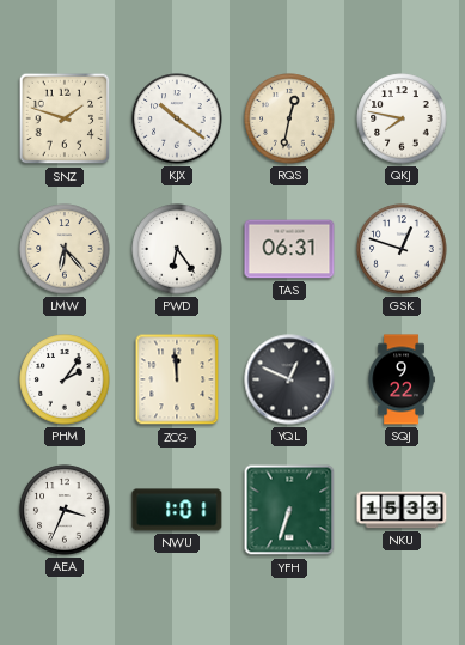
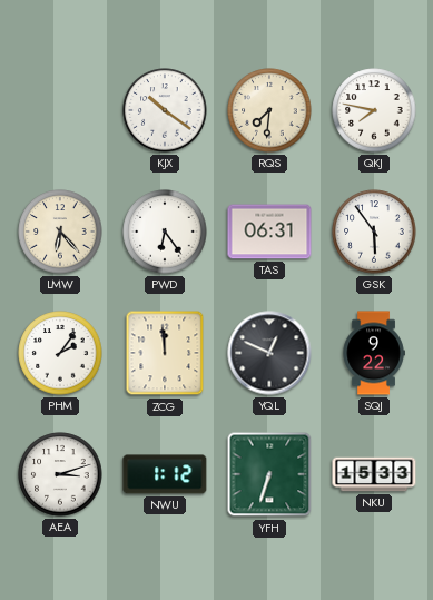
SNZ: 1:48 -> none (65, 118)
RQS: 12:32 -> 7:31 (269, 110)
GSK: 12:48 -> 5:54 (374, 232)
AEA: 3:34 -> 3:12 (60, 474)
NWU: 1:01 -> 1:12 (165, 474)
